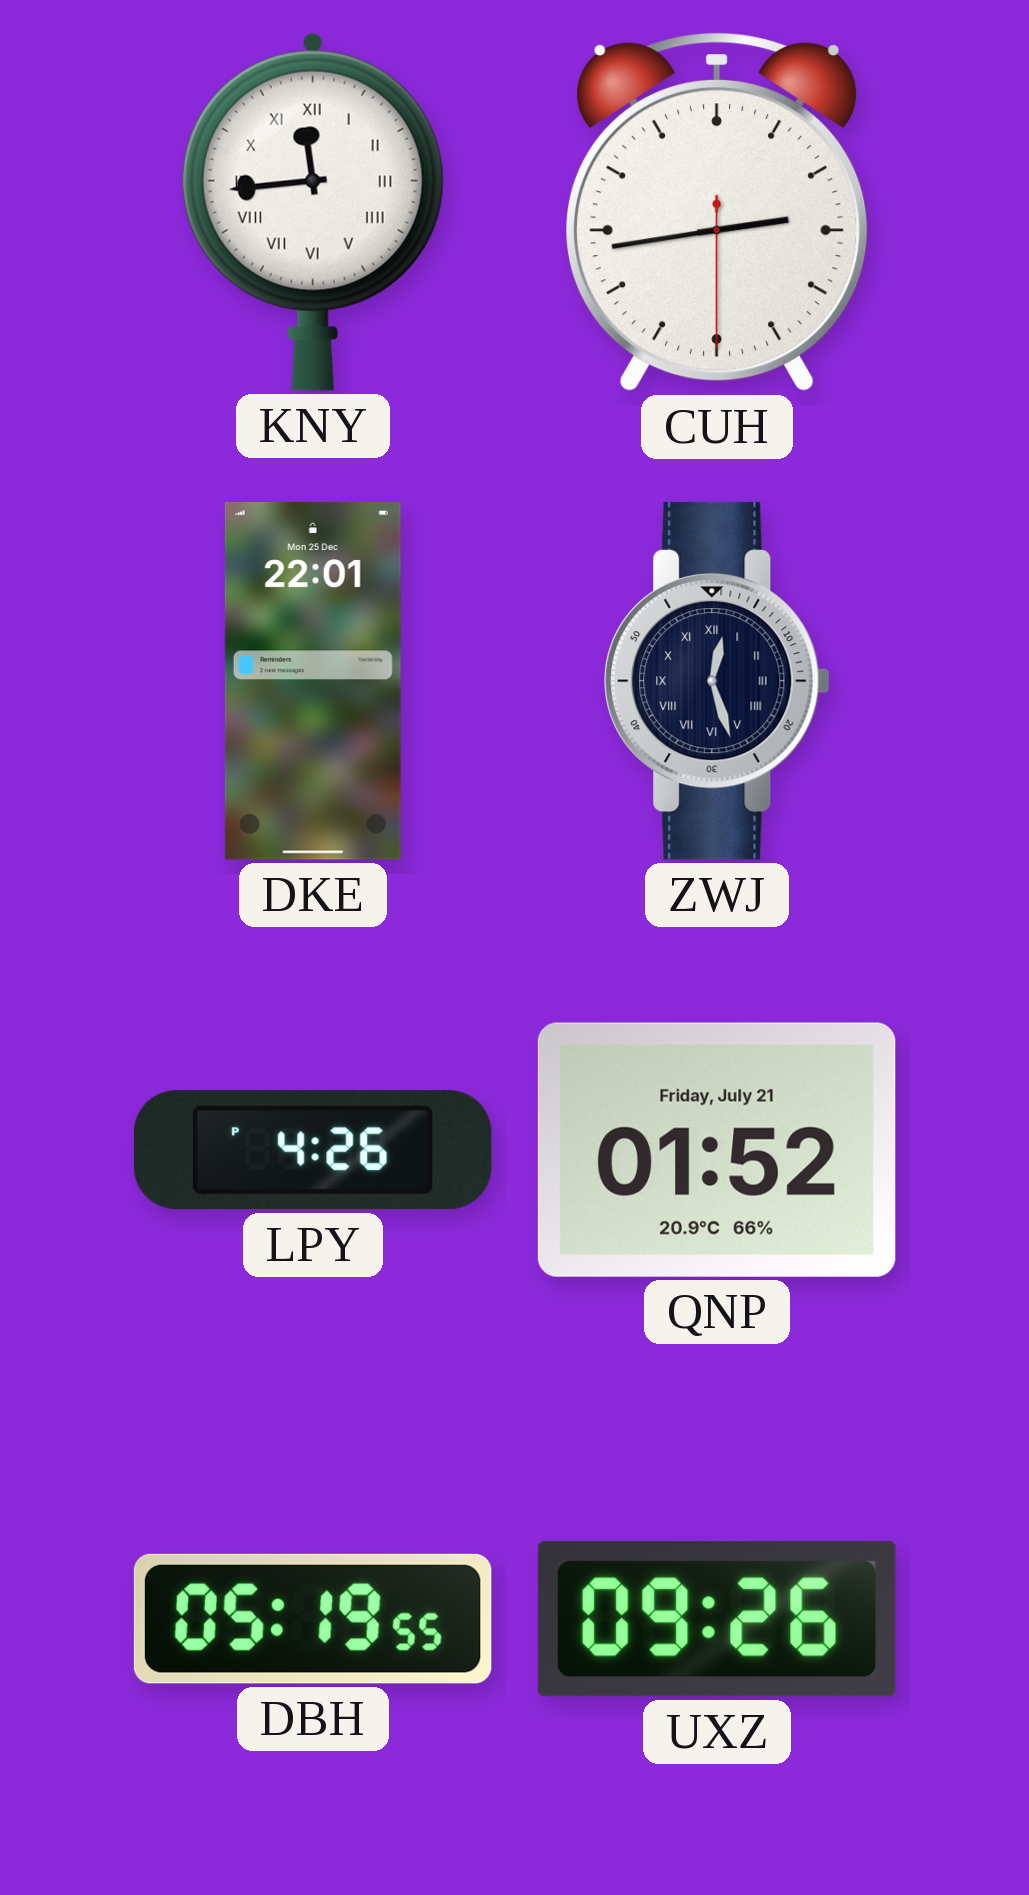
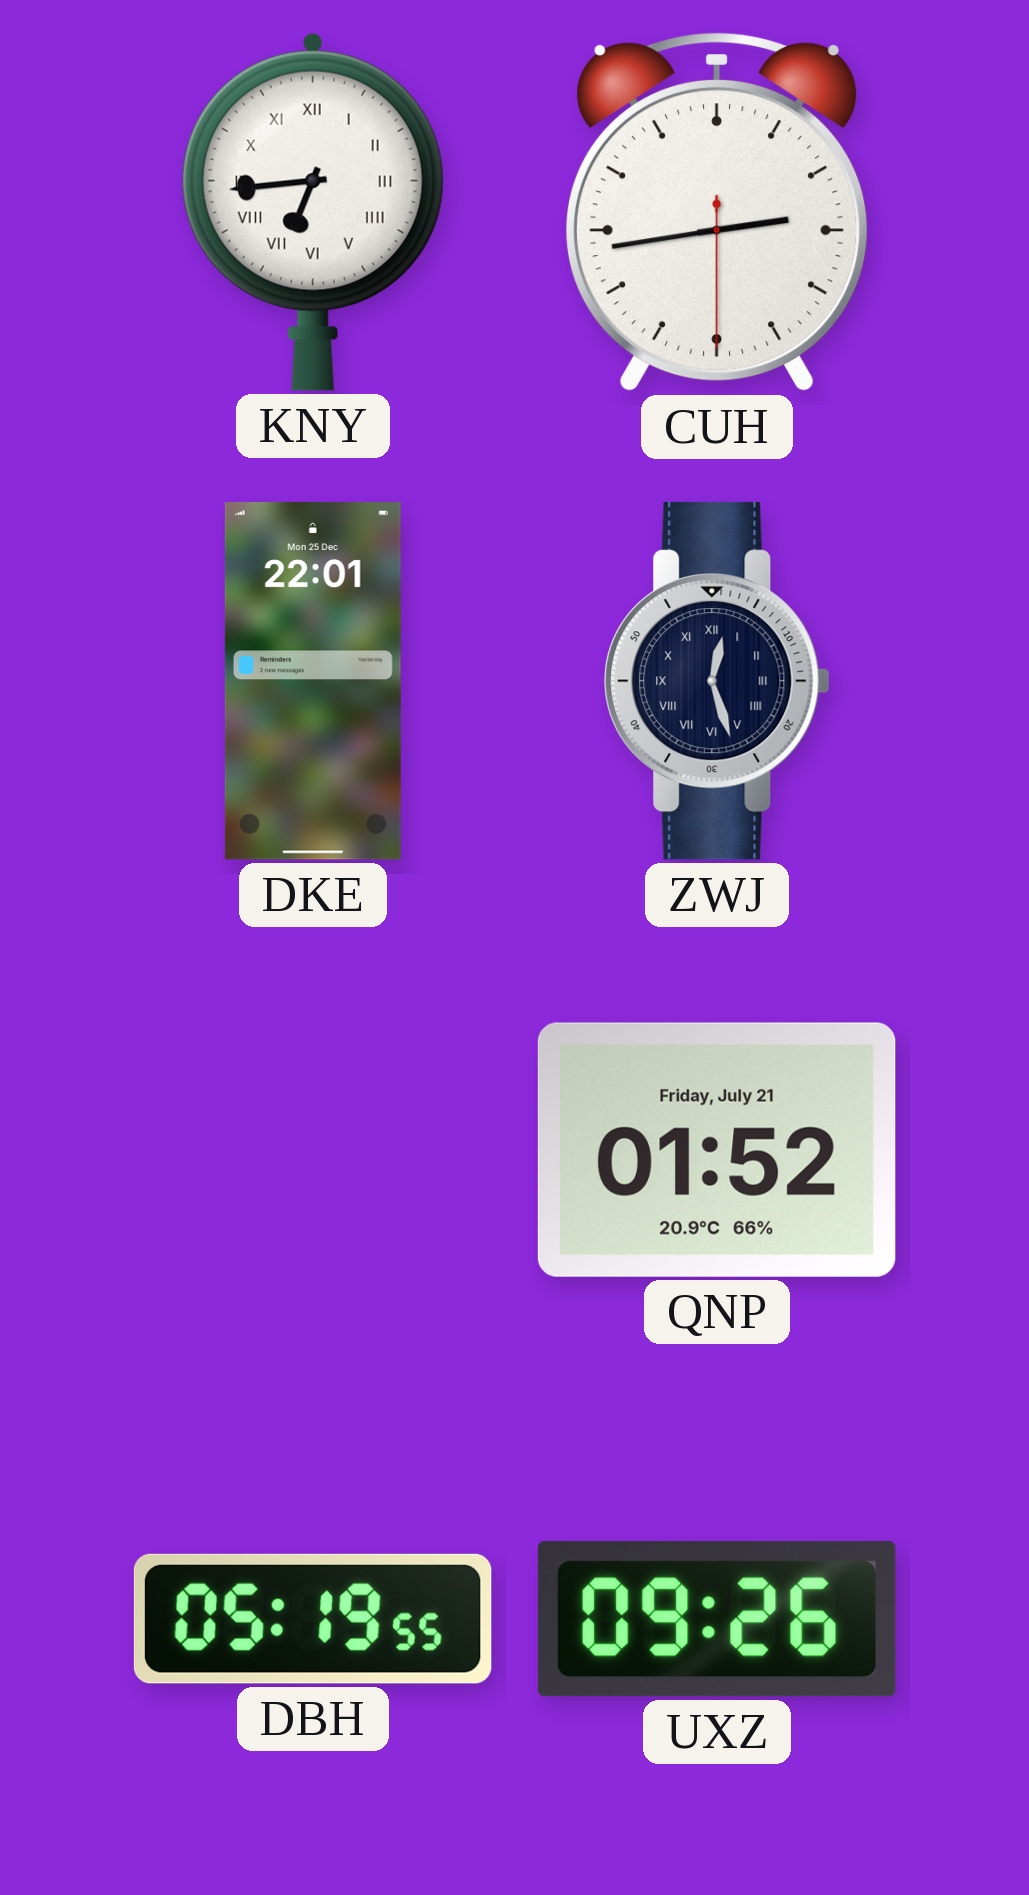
KNY: 11:44 -> 6:44 (313, 212)
LPY: 4:26 -> none (313, 1150)
